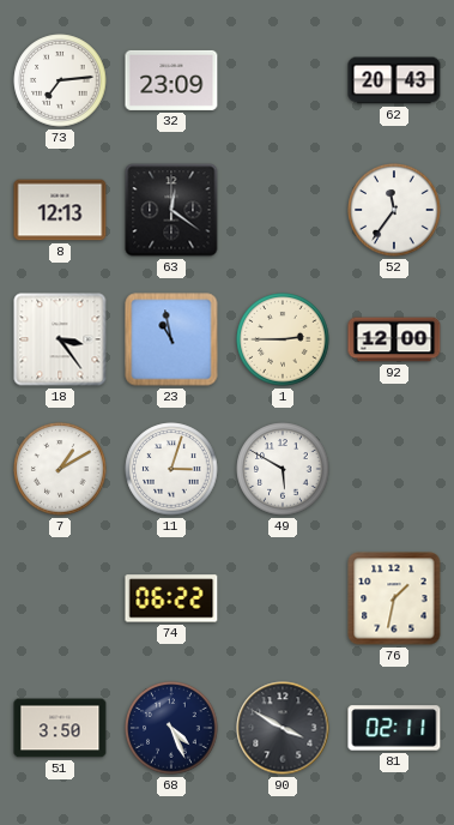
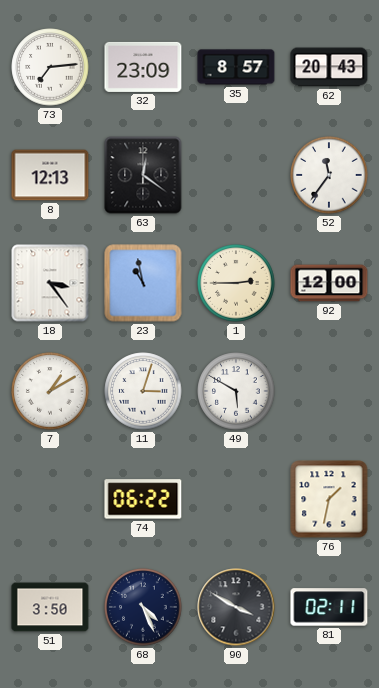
35: none -> 8:57 (236, 67)
